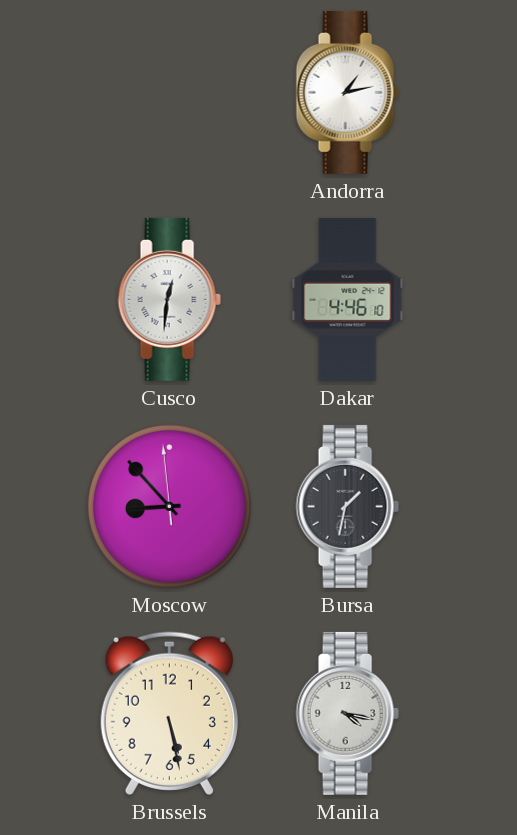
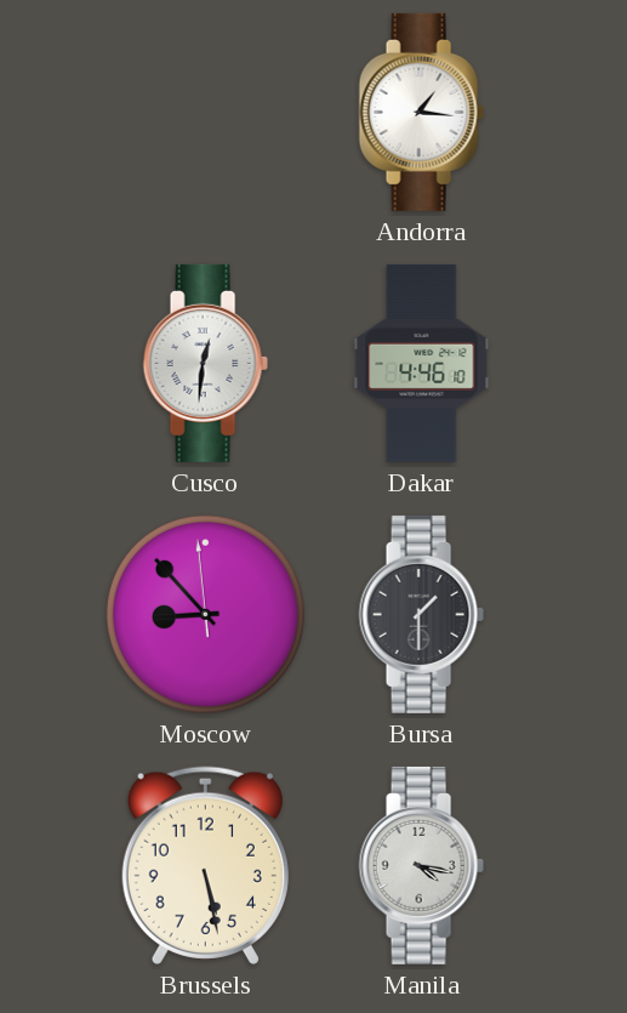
Andorra: 1:13 -> 1:16 (421, 112)
Bursa: 1:32 -> 1:30 (421, 614)
